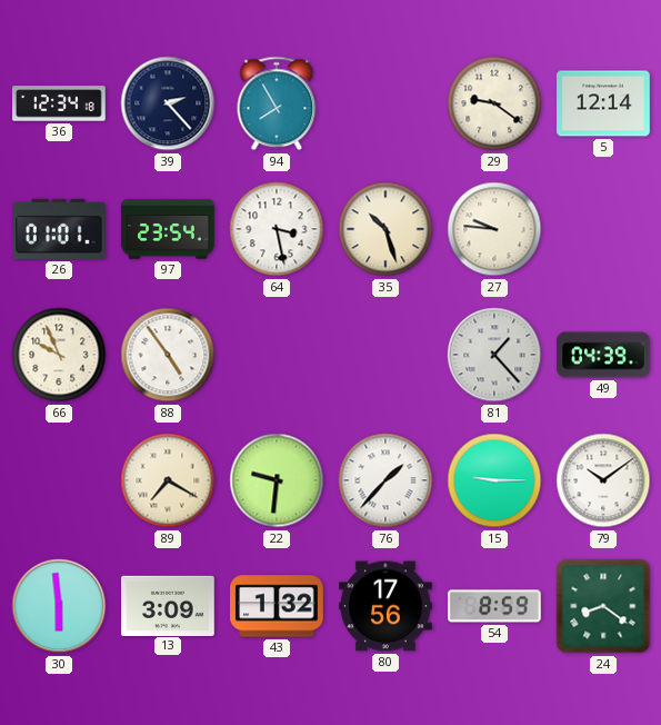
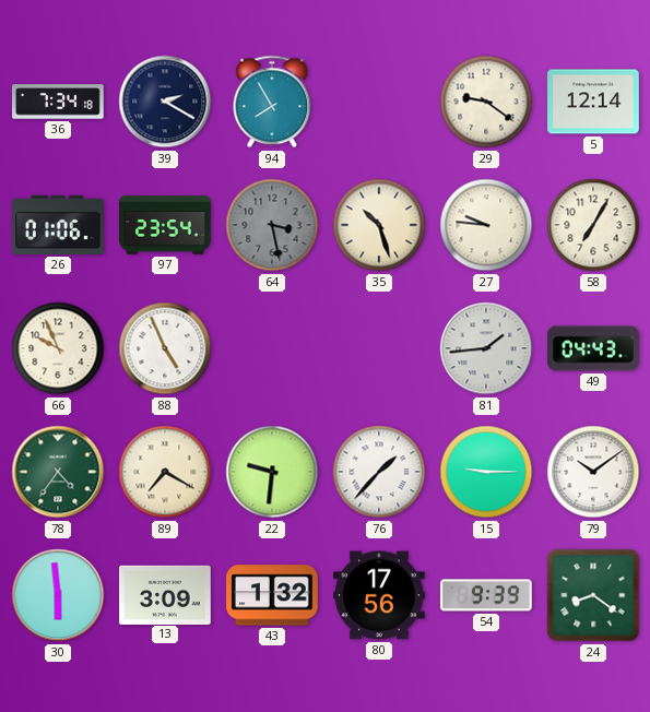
36: 12:34 -> 7:34 (59, 102)
39: 2:23 -> 2:20 (165, 102)
26: 01:01 -> 01:06 (58, 225)
64 dial: white -> grey (272, 225)
58: none -> 7:05 (593, 225)
88: 4:54 -> 4:56 (165, 348)
81: 1:23 -> 1:44 (486, 348)
49: 04:39 -> 04:43 (593, 348)
78: none -> 4:36 (58, 472)
54: 8:59 -> 9:39 (487, 595)
